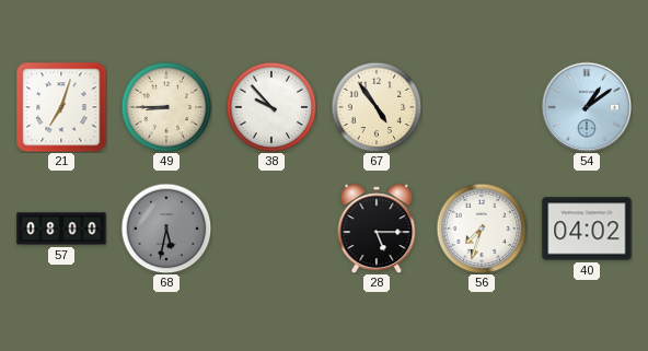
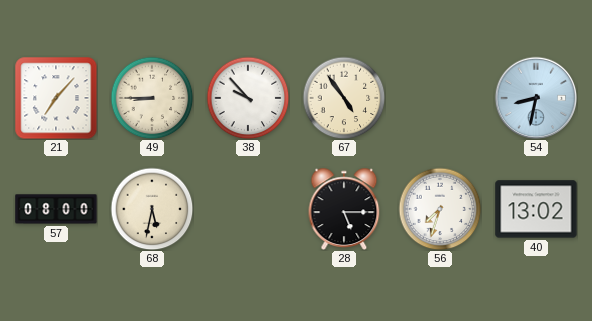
21: 7:03 -> 7:07 (56, 98)
54: 1:09 -> 8:32 (536, 98)
68 dial: grey -> cream (152, 209)
40: 04:02 -> 13:02 (536, 209)
